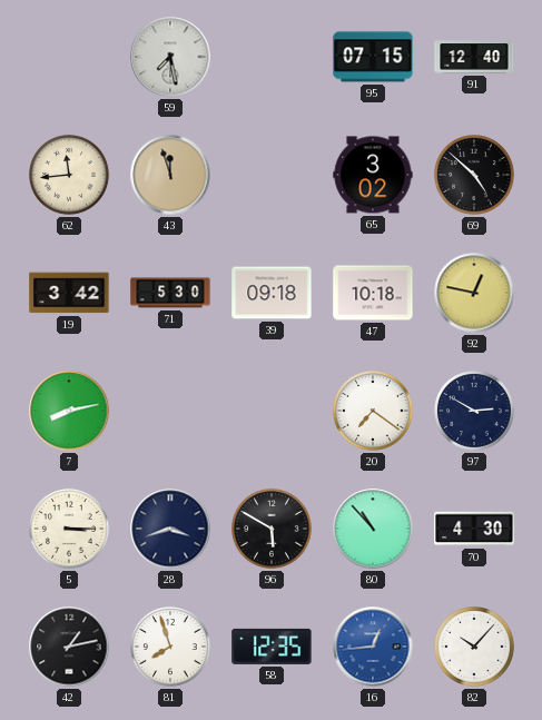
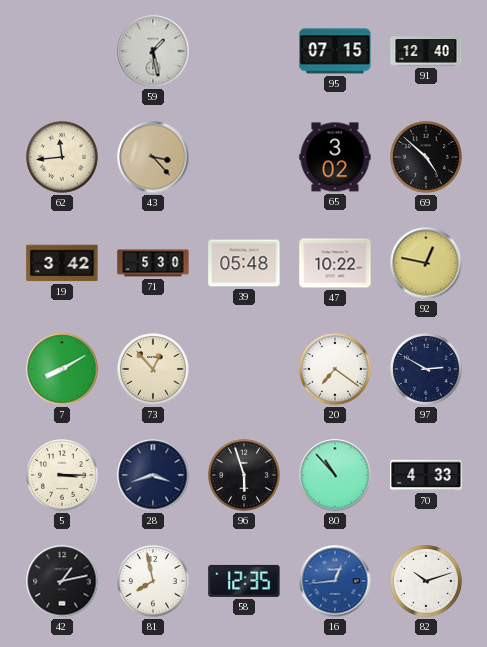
59: 7:28 -> 1:28 (153, 51)
43: 11:57 -> 3:23 (153, 157)
39: 09:18 -> 05:48 (244, 263)
47: 10:18 -> 10:22 (335, 263)
7: 8:13 -> 8:10 (62, 369)
73: none -> 12:53 (154, 370)
96: 5:50 -> 5:57 (245, 476)
70: 4:30 -> 4:33 (426, 475)
81: 7:57 -> 7:58 (154, 582)
82: 10:07 -> 10:12 (427, 582)
